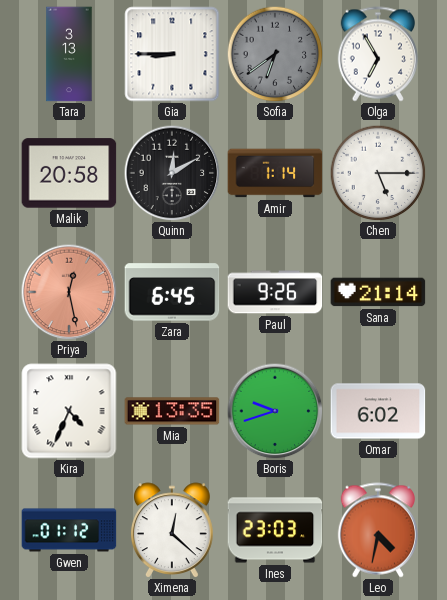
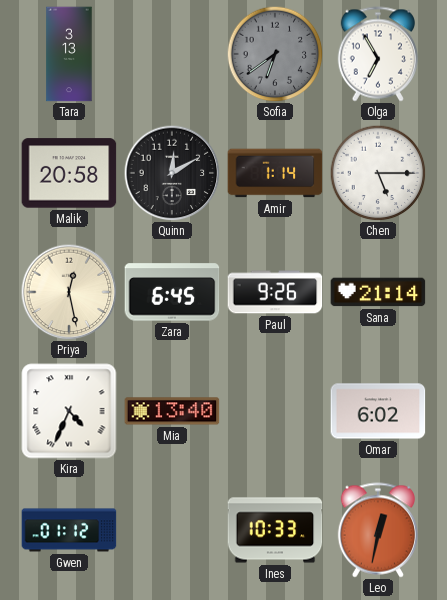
Gia: 8:45 -> none (172, 54)
Priya dial: salmon -> cream (69, 292)
Mia: 13:35 -> 13:40 (172, 411)
Boris: 9:42 -> none (275, 411)
Ximena: 12:22 -> none (172, 530)
Ines: 23:03 -> 10:33 (275, 530)
Leo: 4:32 -> 12:32 (377, 530)
